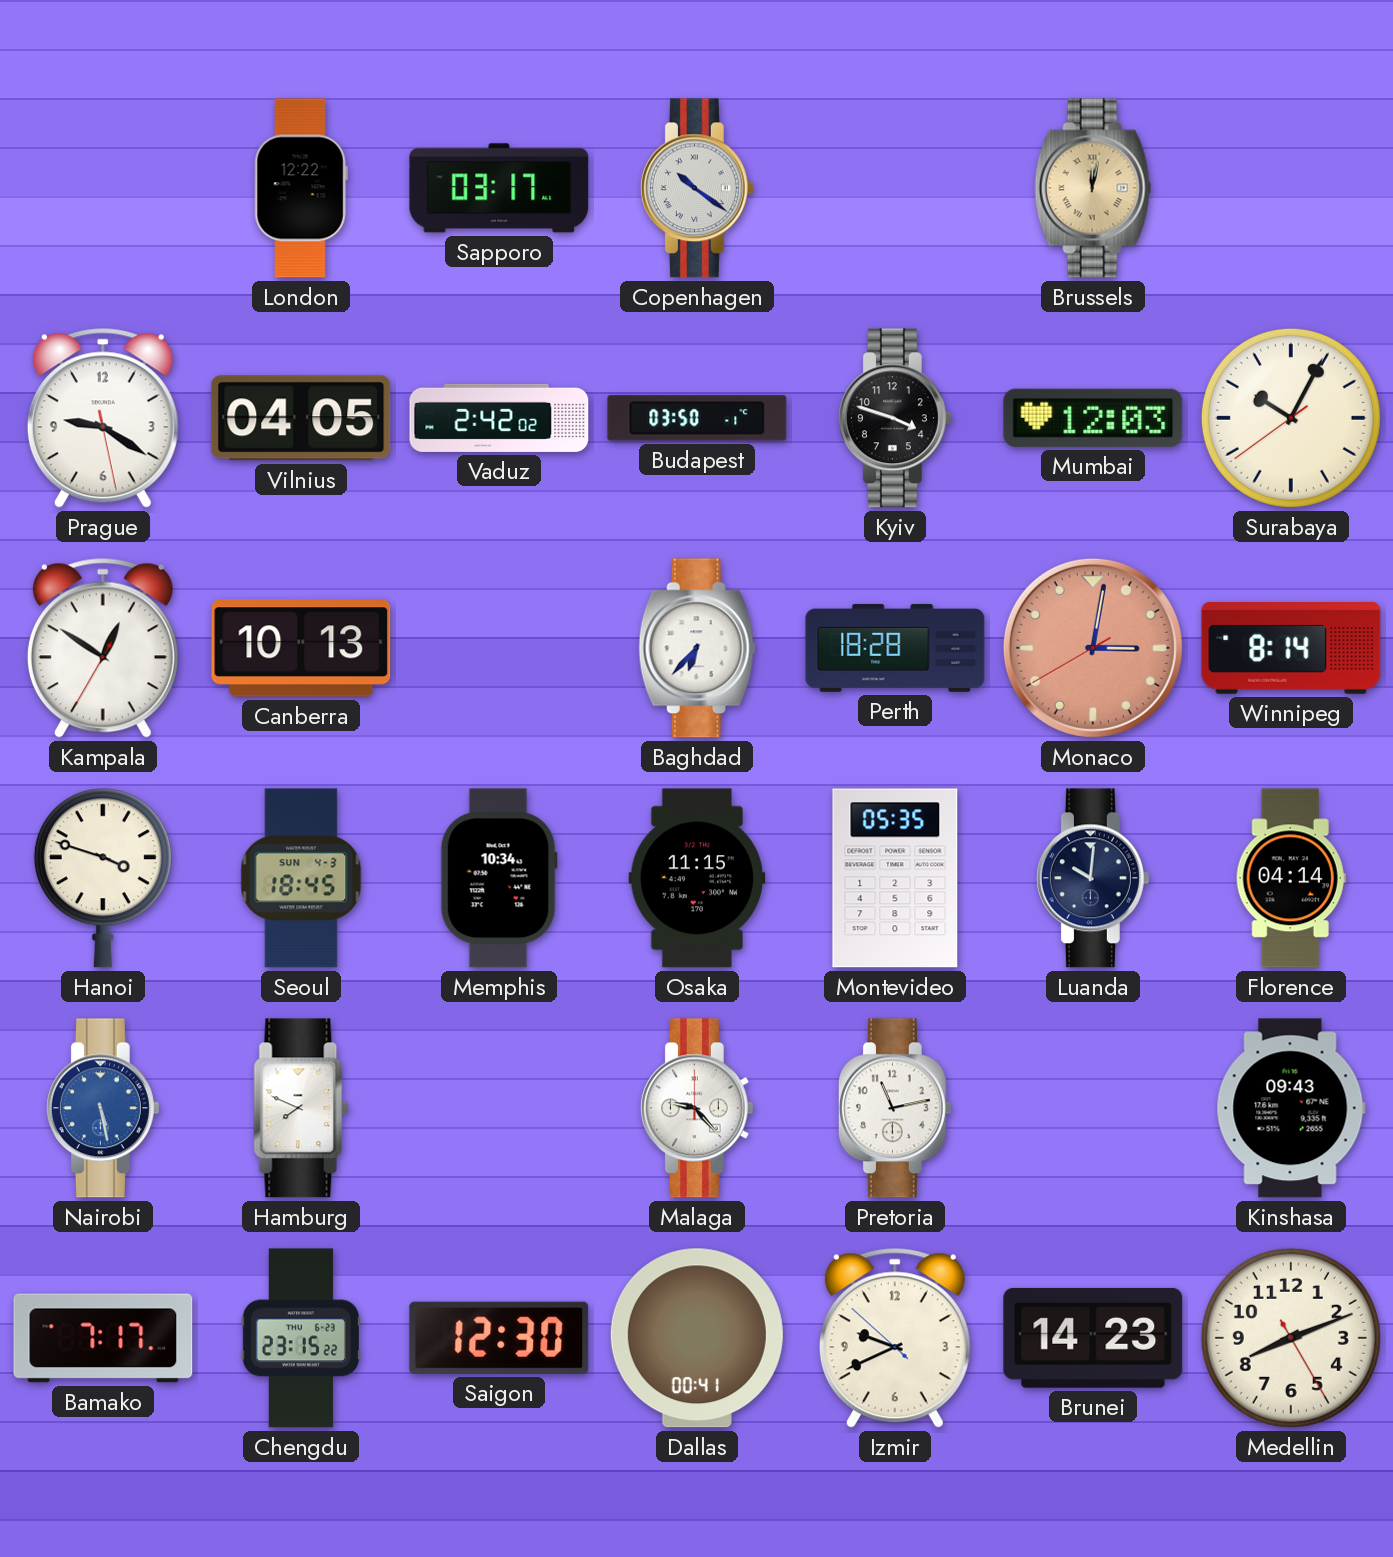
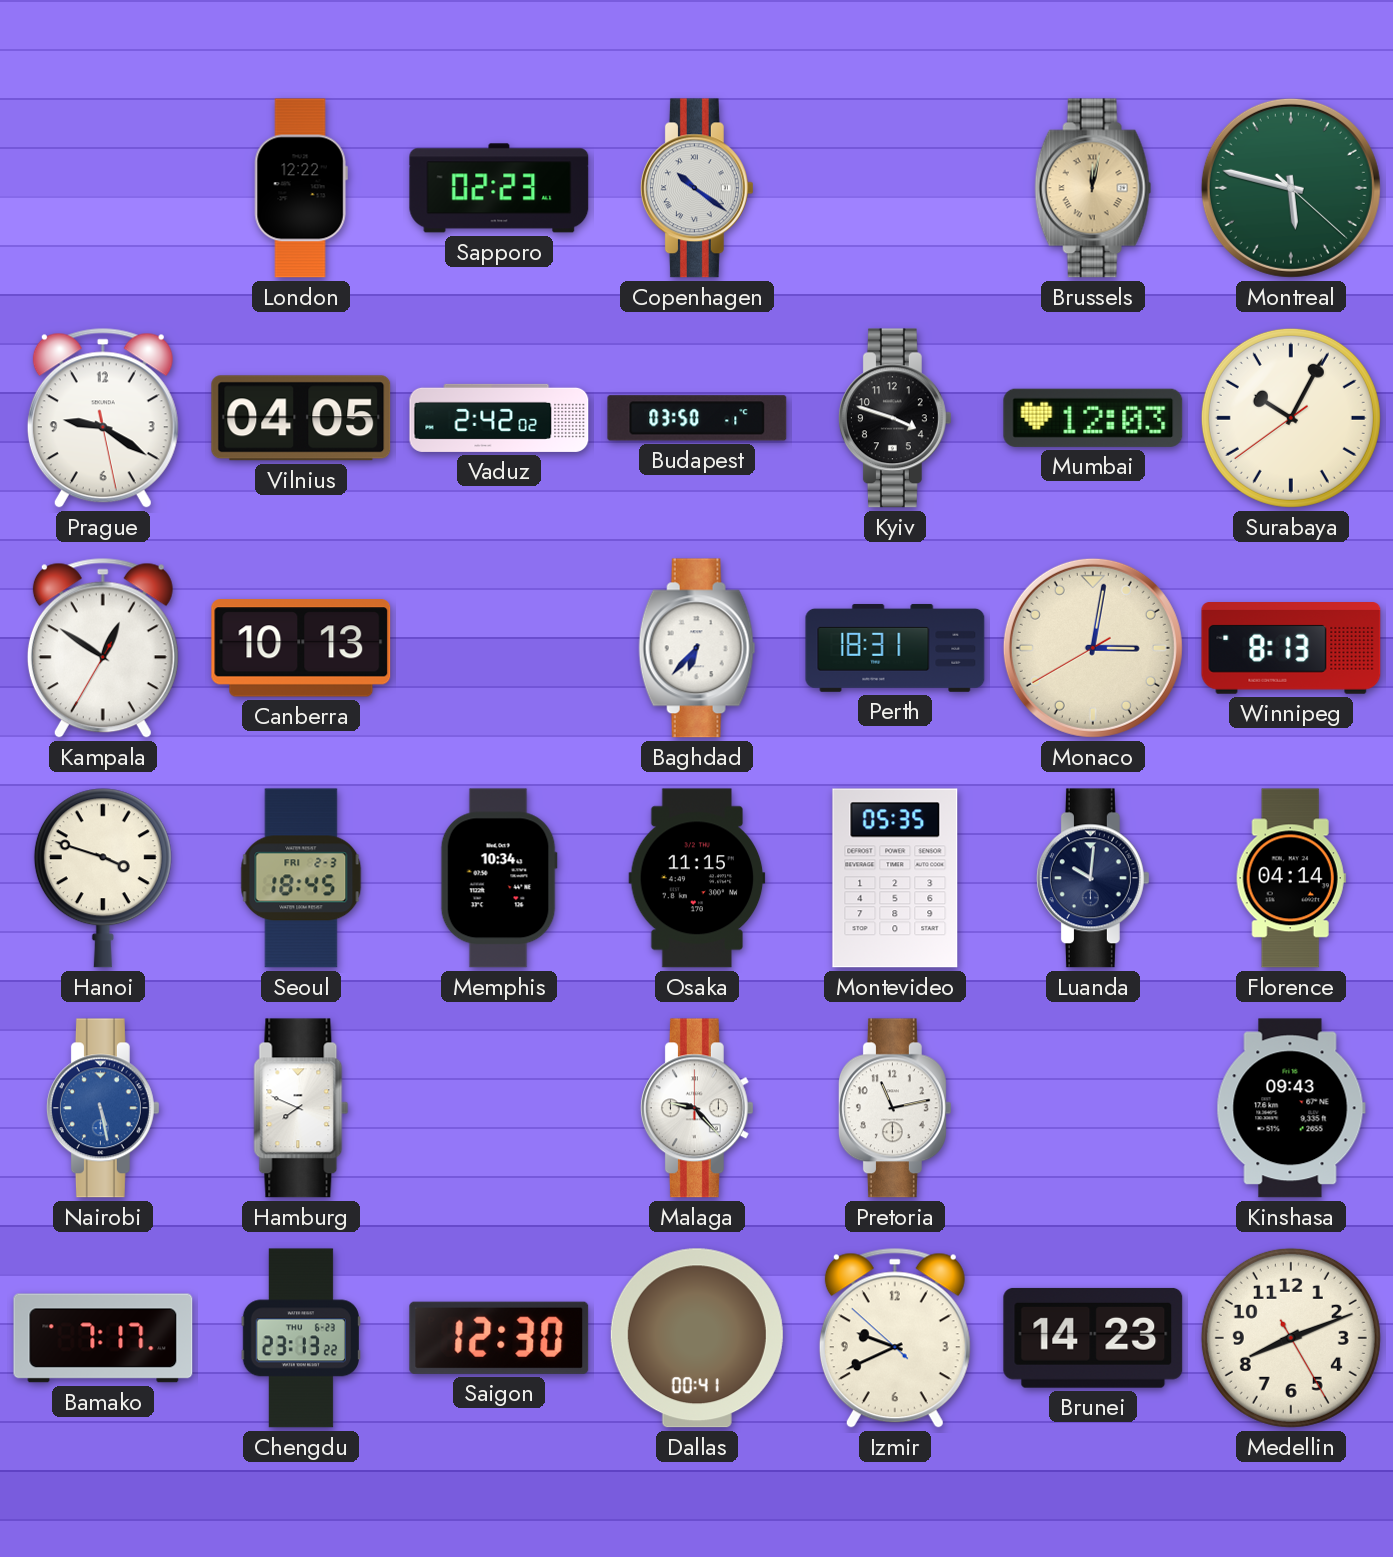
Sapporo: 03:17 -> 02:23 (499, 188)
Montreal: none -> 5:47 (1291, 188)
Perth: 18:28 -> 18:31 (895, 648)
Monaco dial: salmon -> cream (1093, 648)
Winnipeg: 8:14 -> 8:13 (1291, 649)
Seoul date: SUN 4-3 -> FRI 2-3 (301, 878)
Chengdu: 23:15 -> 23:13 (301, 1338)
